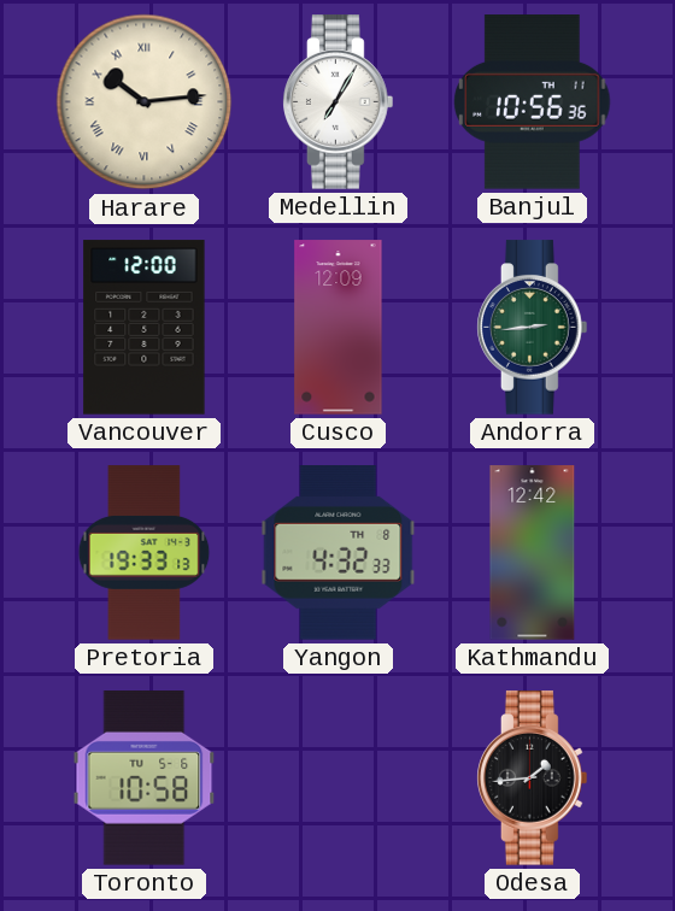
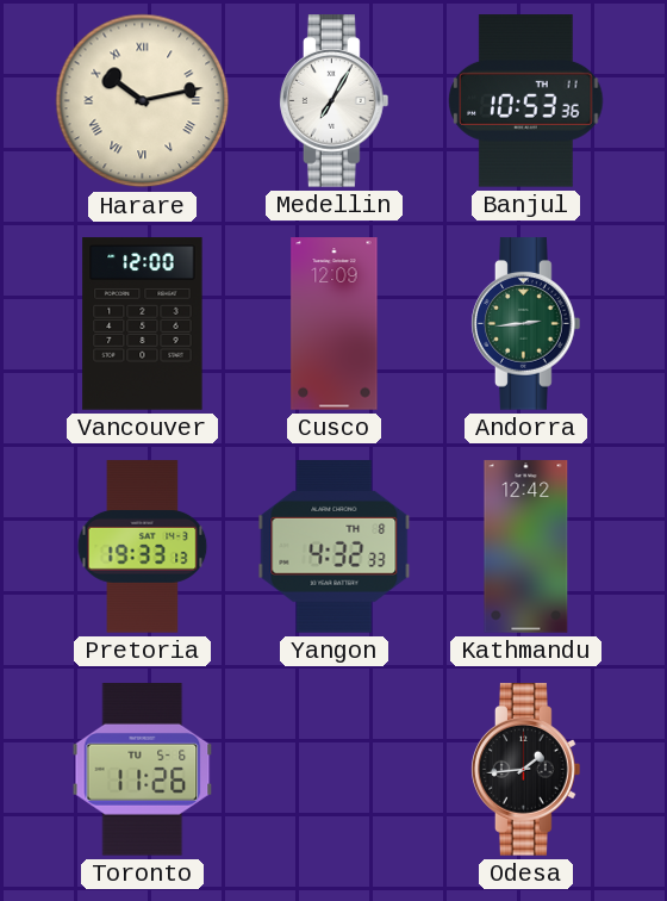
Harare: 10:14 -> 10:13 (143, 101)
Banjul: 10:56 -> 10:53 (526, 101)
Toronto: 10:58 -> 11:26 (143, 770)
